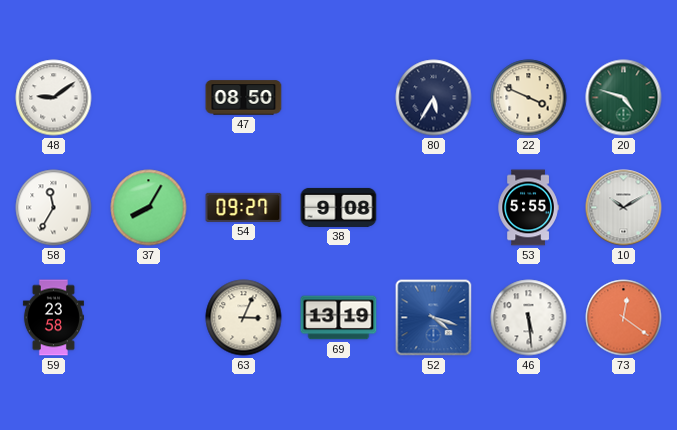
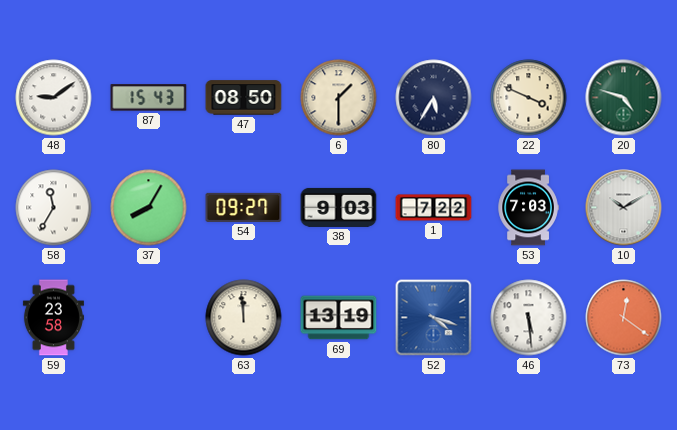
87: none -> 15:43 (149, 98)
6: none -> 1:30 (339, 98)
38: 9:08 -> 9:03 (339, 207)
1: none -> 7:22 (434, 208)
53: 5:55 -> 7:03 (528, 208)
63: 3:04 -> 11:59 (244, 318)
